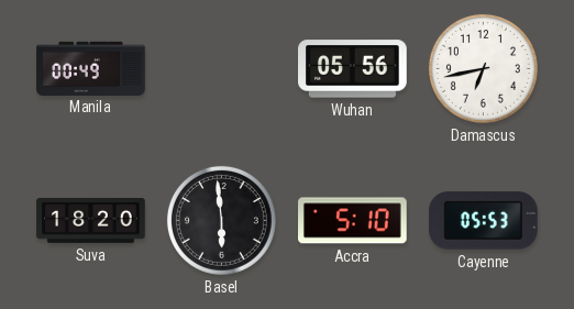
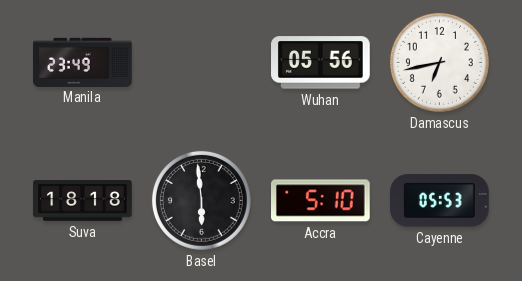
Manila: 00:49 -> 23:49 (83, 62)
Suva: 18:20 -> 18:18 (83, 201)
